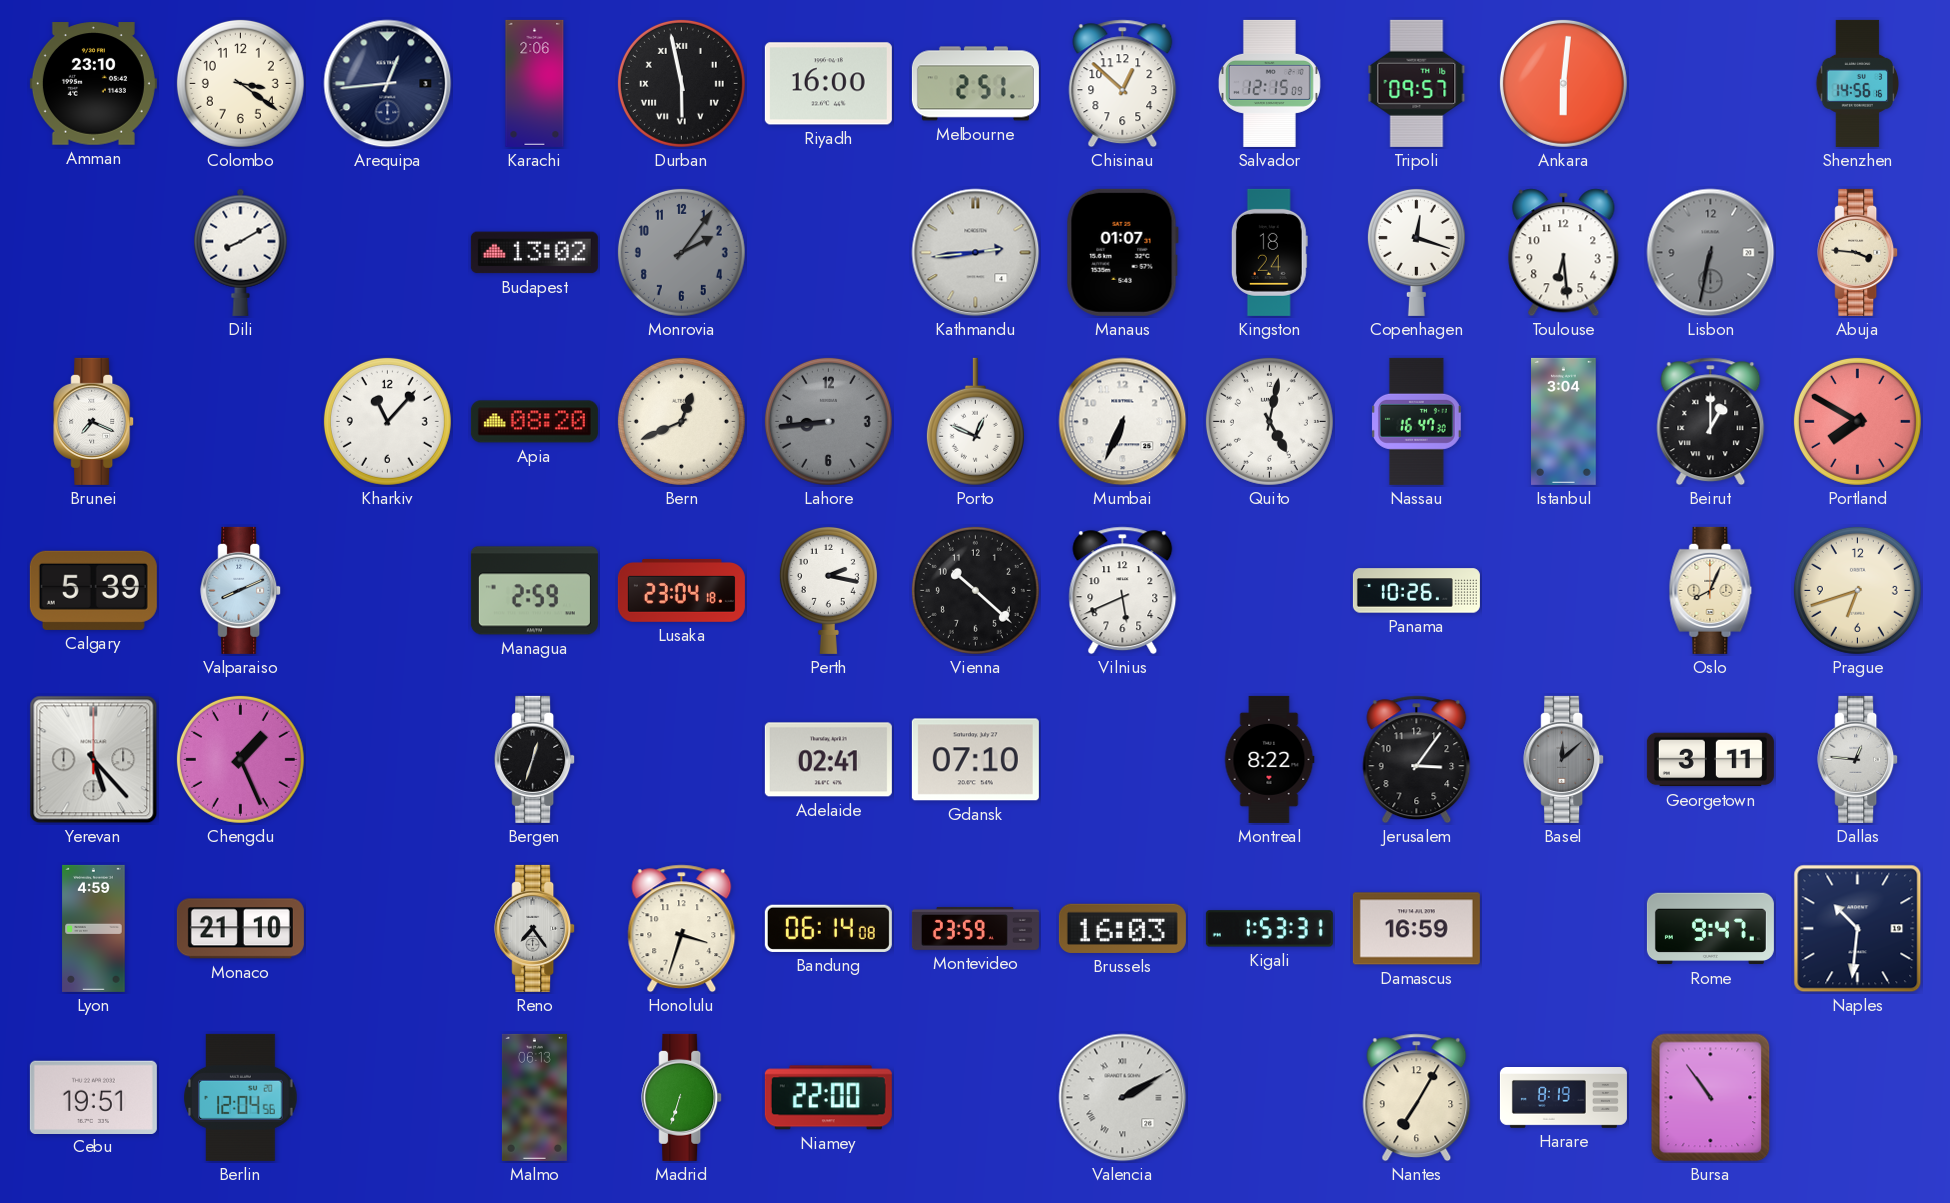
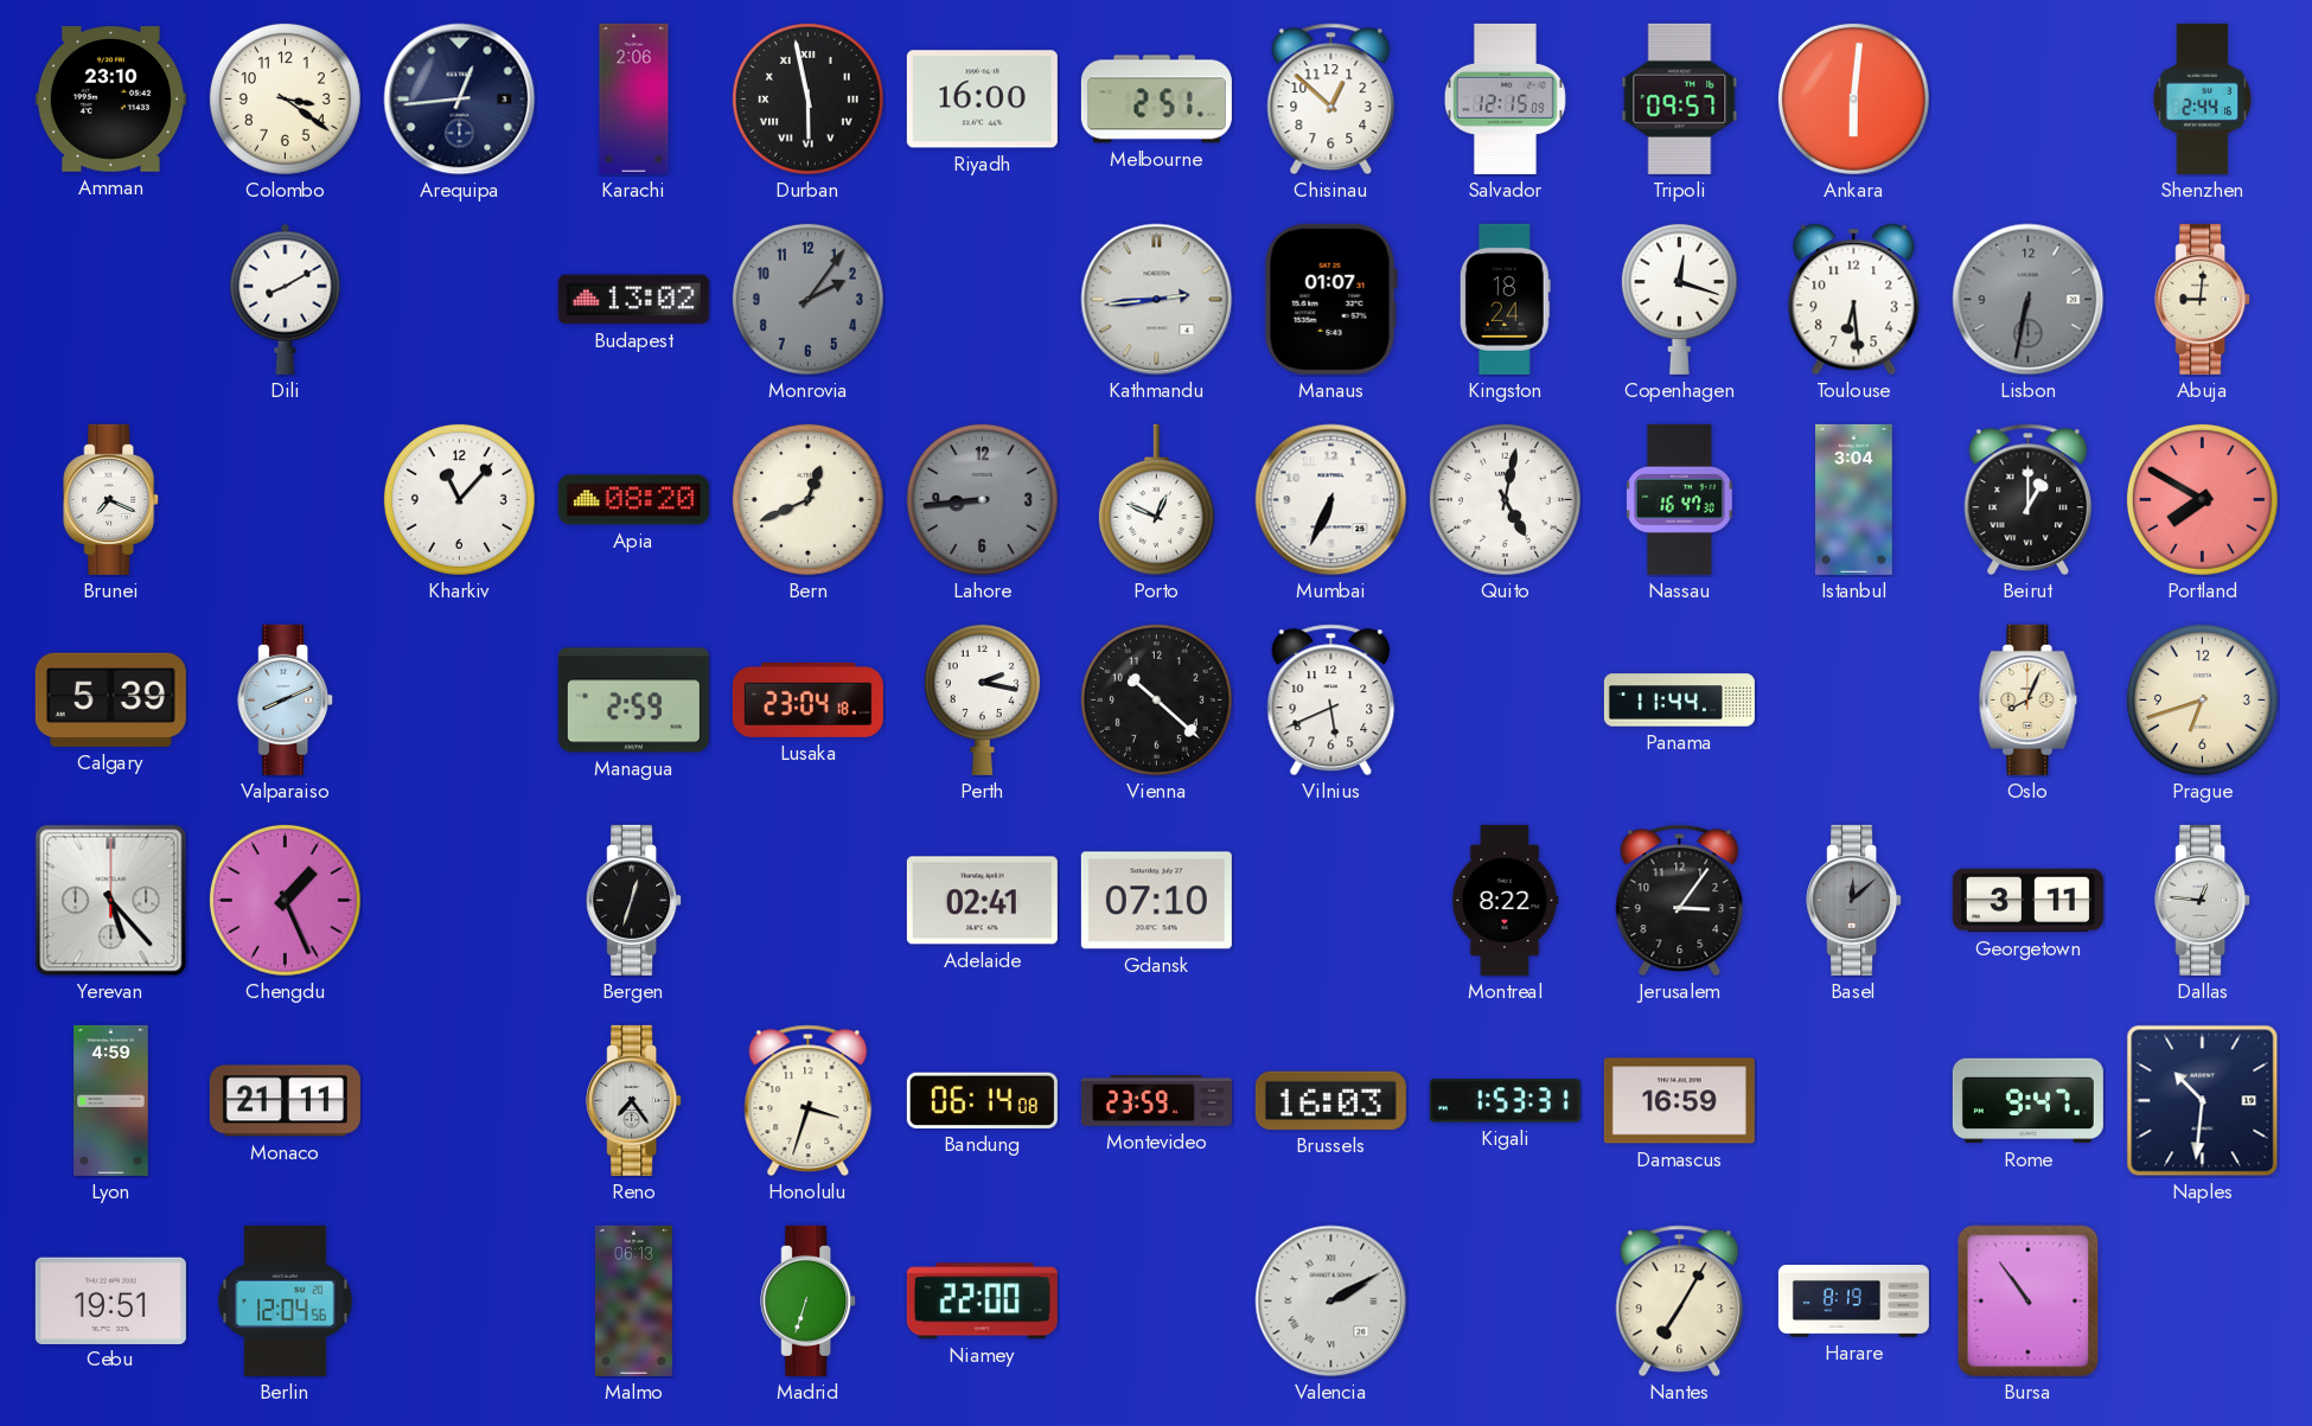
Shenzhen: 14:56 -> 2:44 (2203, 98)
Abuja: 3:46 -> 9:01 (2203, 299)
Panama: 10:26 -> 11:44 (1679, 701)
Monaco: 21:10 -> 21:11 (285, 1101)
